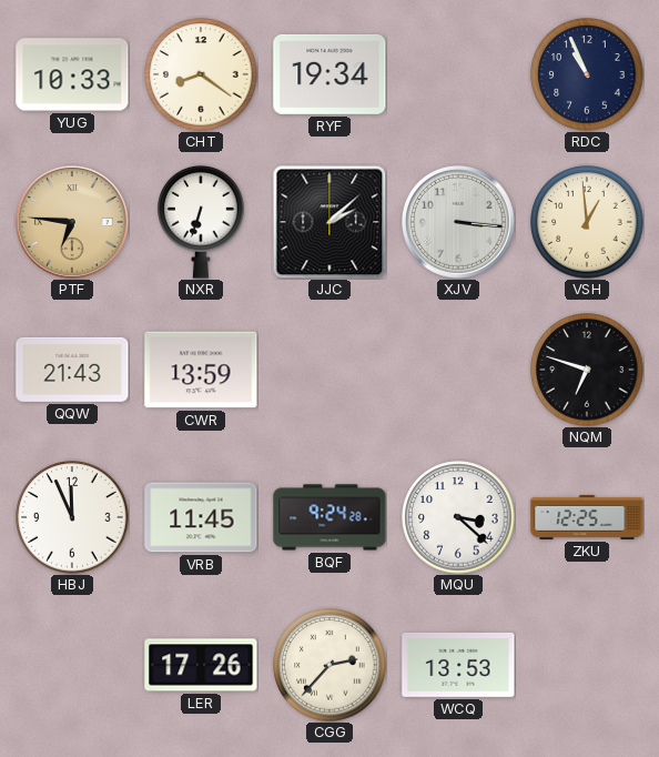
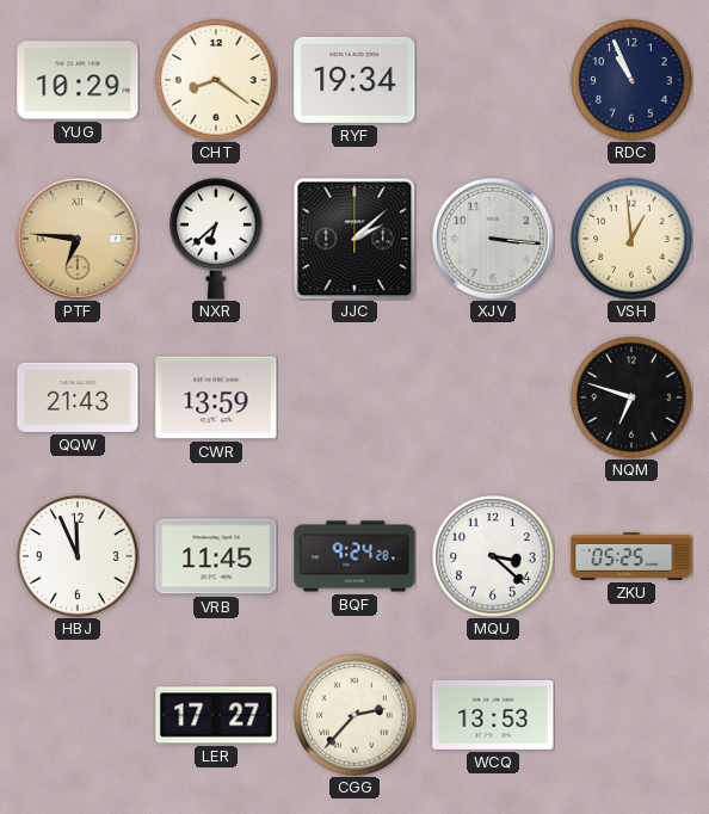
YUG: 10:33 -> 10:29 (78, 80)
NXR: 6:33 -> 6:38 (216, 239)
ZKU: 12:25 -> 05:25 (631, 556)
LER: 17:26 -> 17:27 (216, 715)
